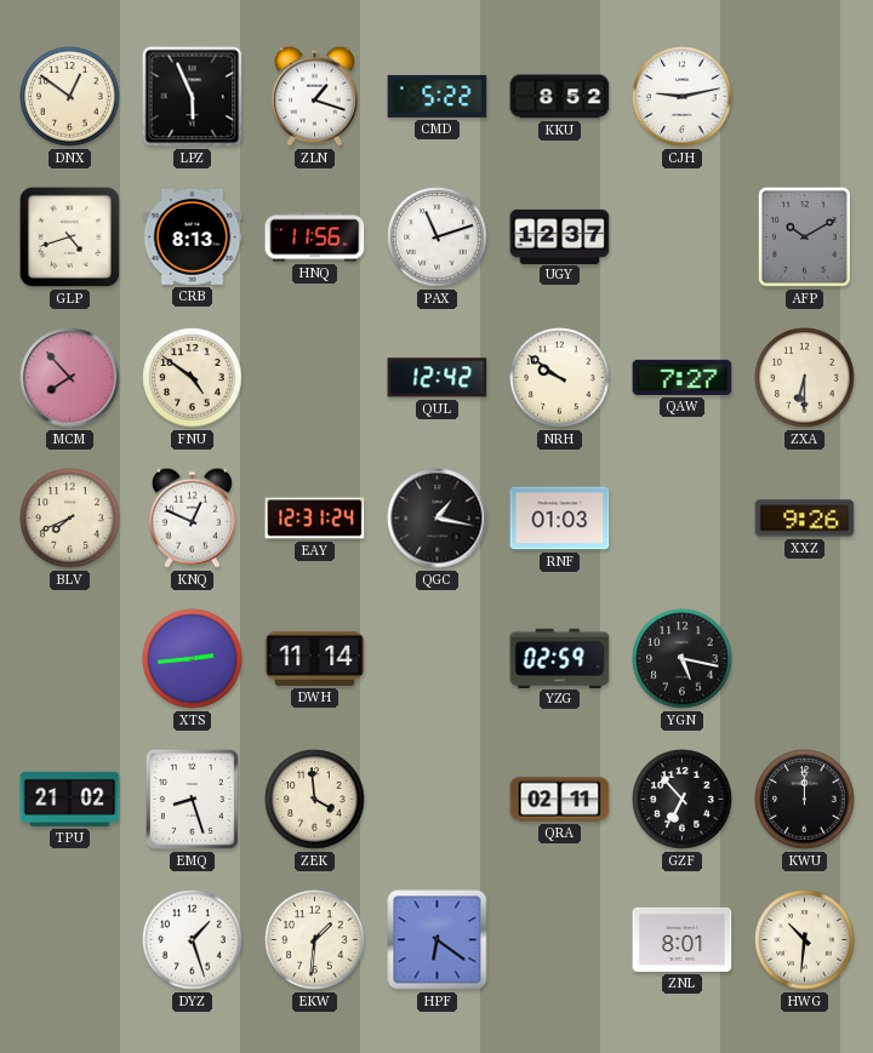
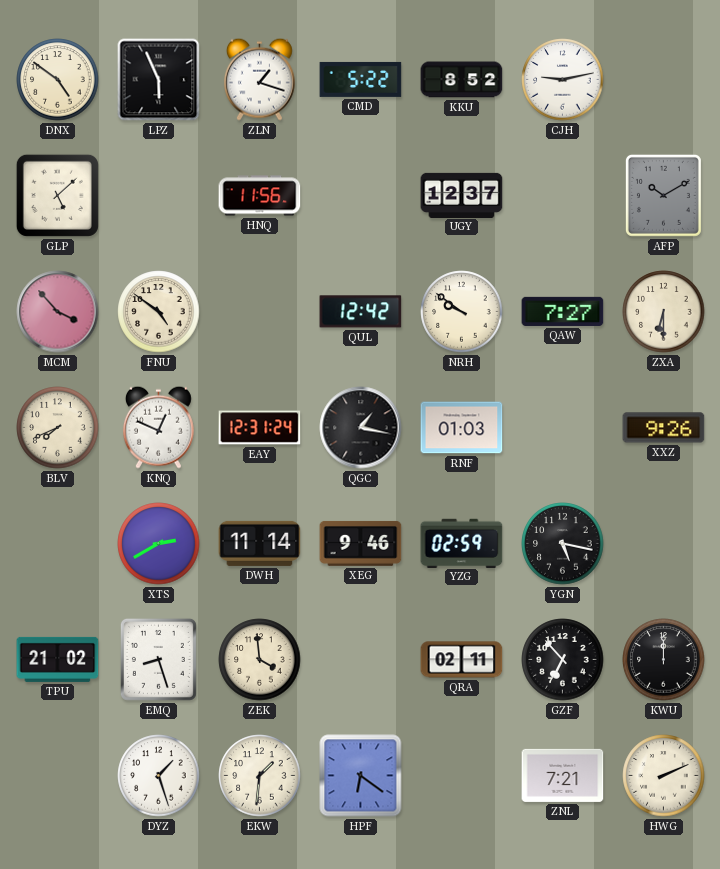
DNX: 12:51 -> 4:51 (58, 80)
GLP: 4:42 -> 5:08 (57, 195)
CRB: 8:13 -> none (193, 238)
PAX: 11:12 -> none (438, 238)
MCM: 7:53 -> 3:53 (58, 312)
XTS: 2:44 -> 2:40 (159, 544)
XEG: none -> 9:46 (361, 544)
ZNL: 8:01 -> 7:21 (563, 775)
HWG: 10:31 -> 2:11 (664, 776)
